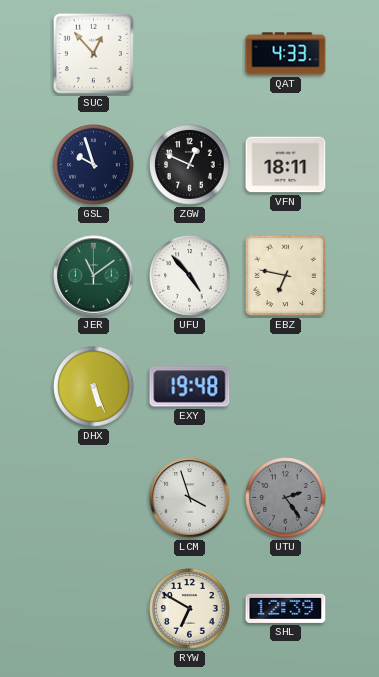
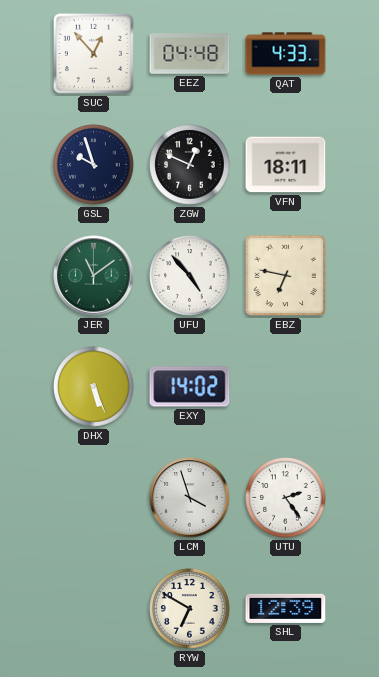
EEZ: none -> 04:48 (190, 54)
EXY: 19:48 -> 14:02 (190, 387)
UTU dial: grey -> white (286, 498)
